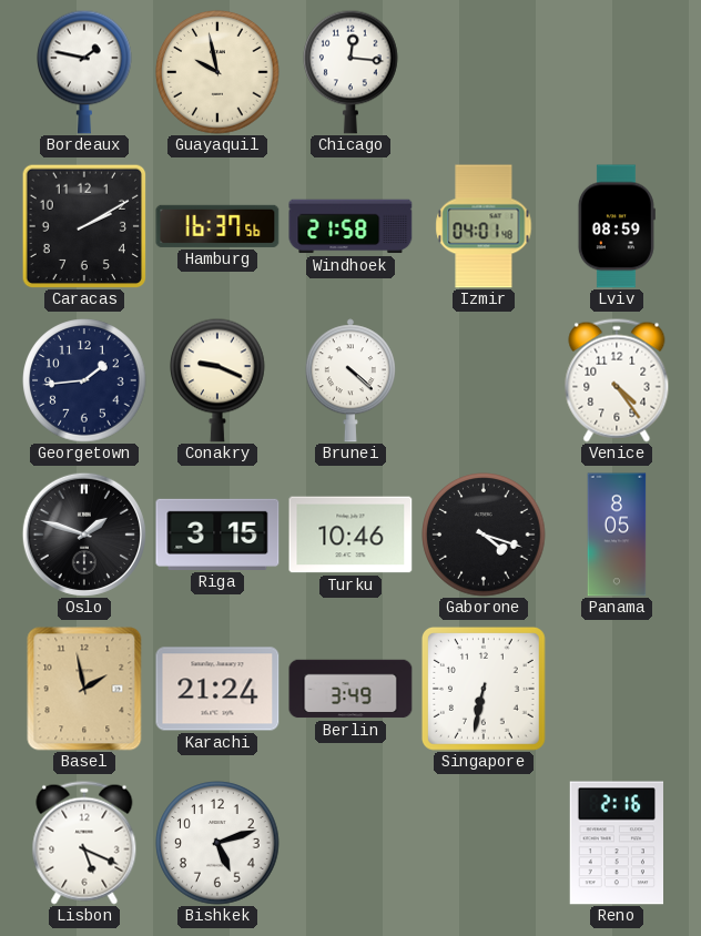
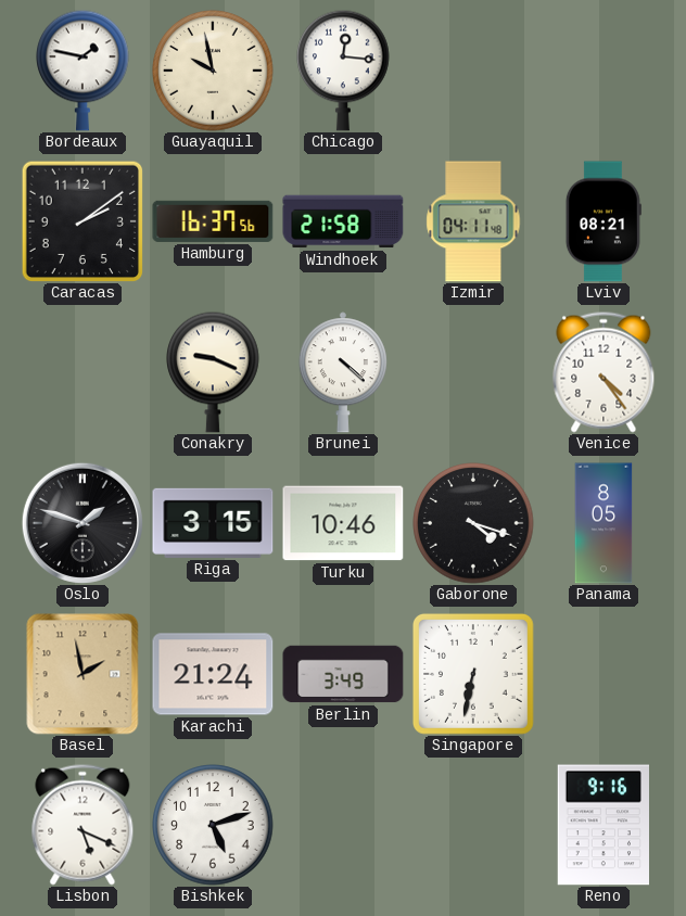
Caracas: 2:10 -> 2:09 (82, 221)
Izmir: 04:01 -> 04:11 (473, 221)
Lviv: 08:59 -> 08:21 (604, 221)
Georgetown: 1:44 -> none (84, 380)
Reno: 2:16 -> 9:16 (602, 825)
